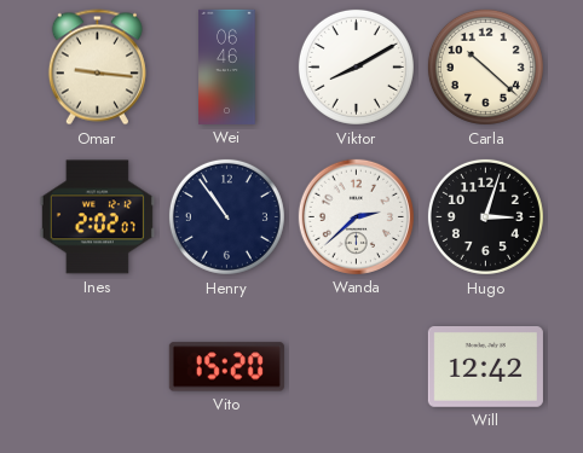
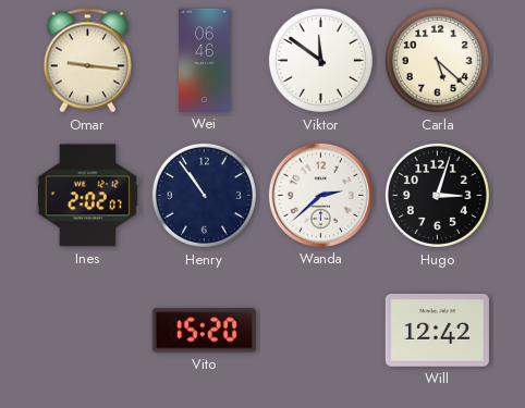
Viktor: 8:10 -> 11:51 (320, 60)
Carla: 10:22 -> 5:22 (437, 60)
